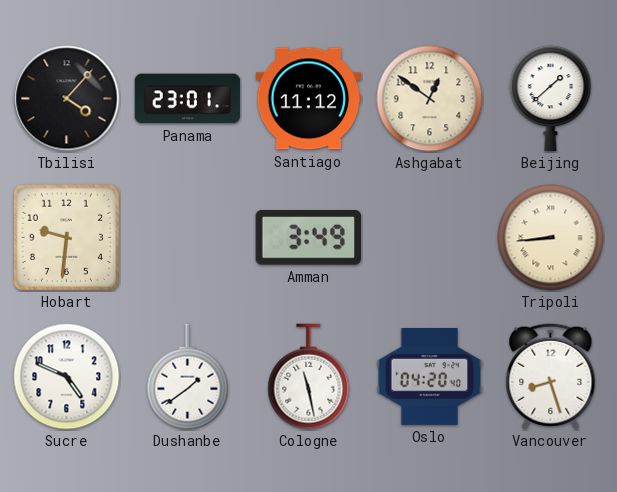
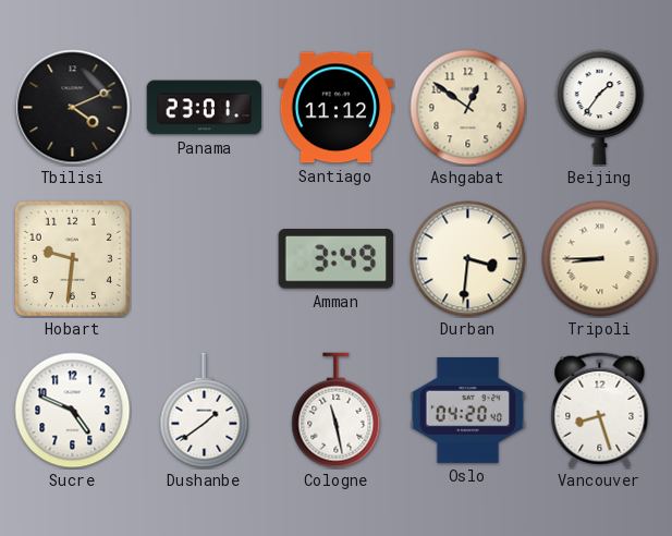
Tbilisi: 4:07 -> 4:11 (73, 108)
Beijing: 1:38 -> 1:36 (600, 108)
Durban: none -> 3:31 (468, 259)
Tripoli: 8:44 -> 8:45 (600, 259)
